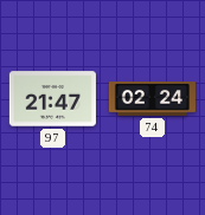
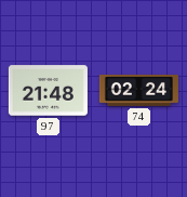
97: 21:47 -> 21:48 (48, 91)
